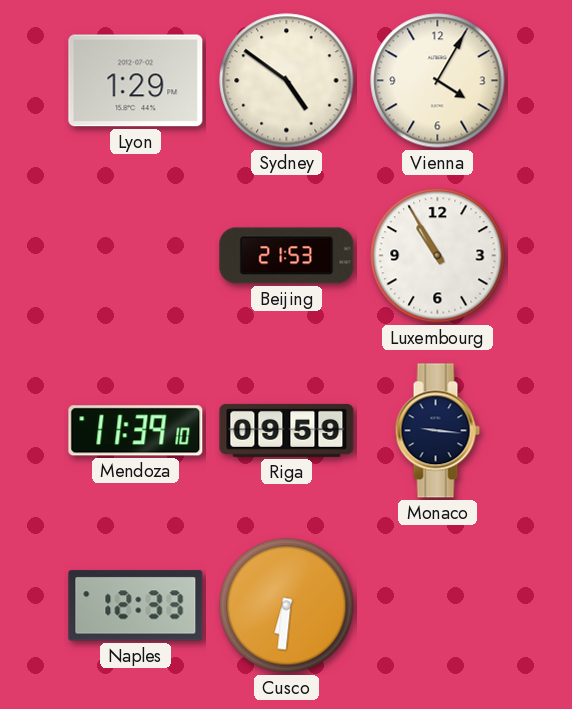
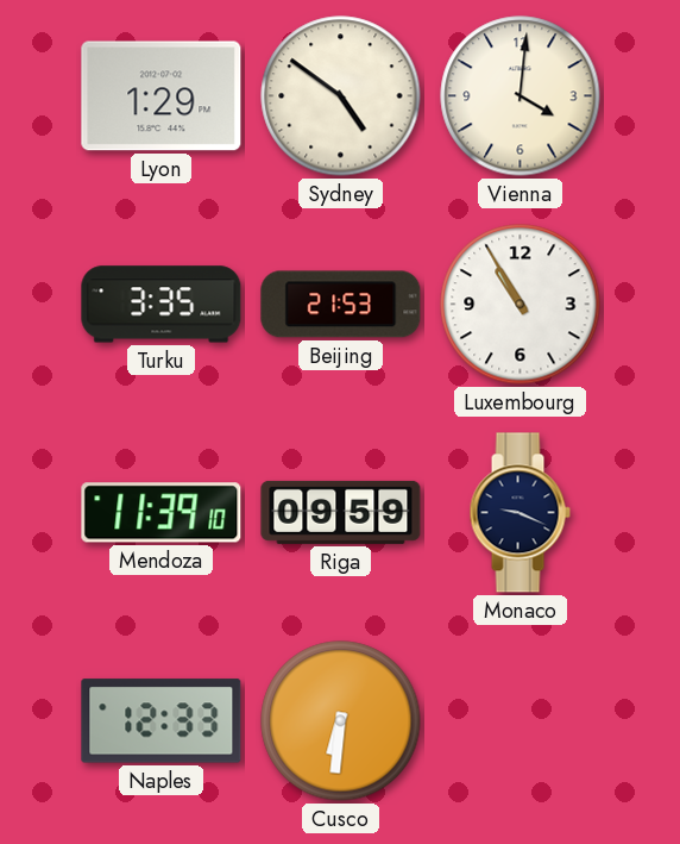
Vienna: 4:05 -> 4:01 (521, 96)
Turku: none -> 3:35 (162, 305)
Monaco: 9:16 -> 9:19 (520, 513)
